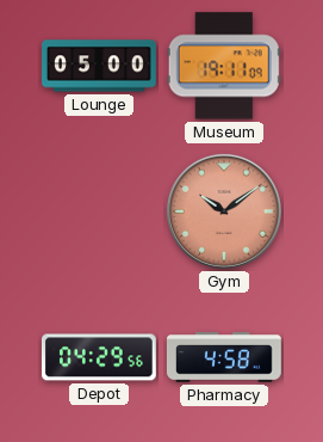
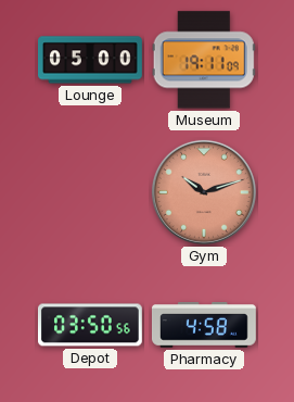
Gym: 10:09 -> 10:12 (204, 192)
Depot: 04:29 -> 03:50 (91, 325)
